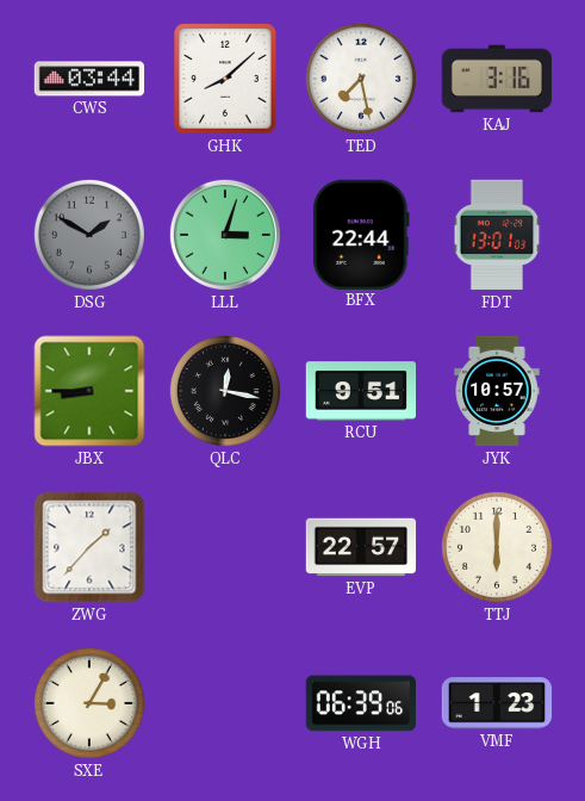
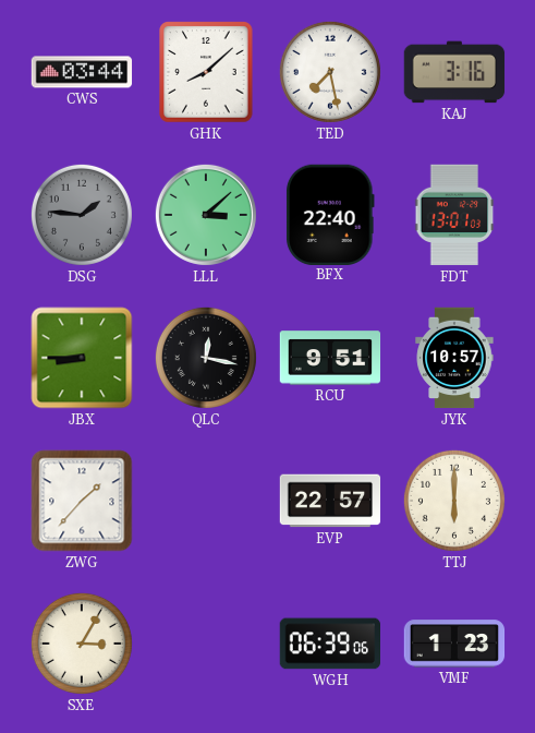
DSG: 1:50 -> 1:46 (82, 215)
LLL: 3:03 -> 3:08 (206, 215)
BFX: 22:44 -> 22:40 (331, 214)
